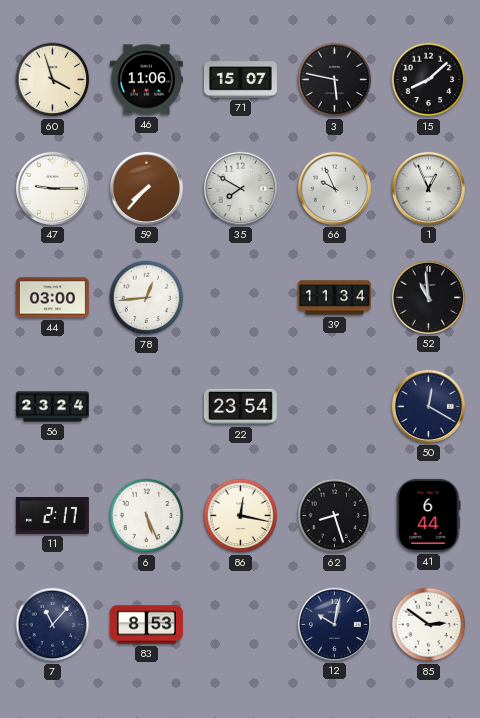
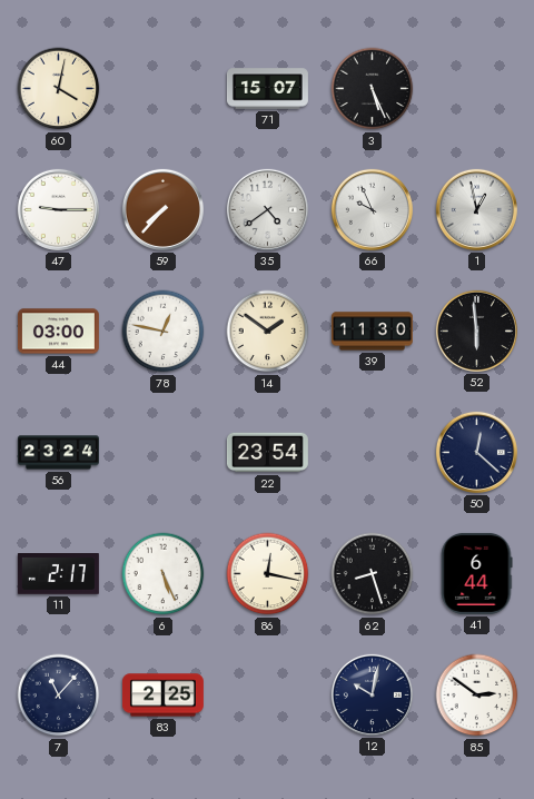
60: 3:57 -> 4:02 (59, 89)
46: 11:06 -> none (146, 80)
3: 5:47 -> 5:26 (373, 89)
15: 8:08 -> none (429, 80)
35: 7:50 -> 4:39 (267, 209)
1: 12:56 -> 12:58 (476, 209)
78: 12:44 -> 12:47 (164, 332)
14: none -> 1:51 (268, 332)
39: 11:34 -> 11:30 (372, 332)
52: 10:59 -> 5:59 (476, 331)
50: 12:20 -> 12:22 (476, 452)
83: 8:53 -> 2:25 (162, 696)
